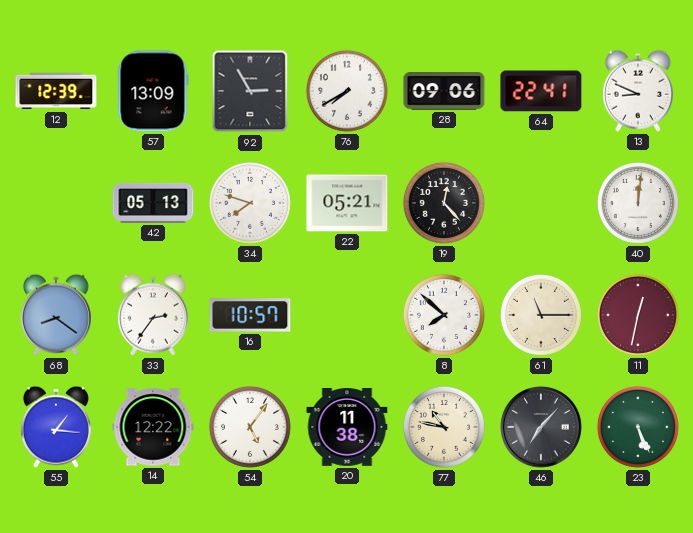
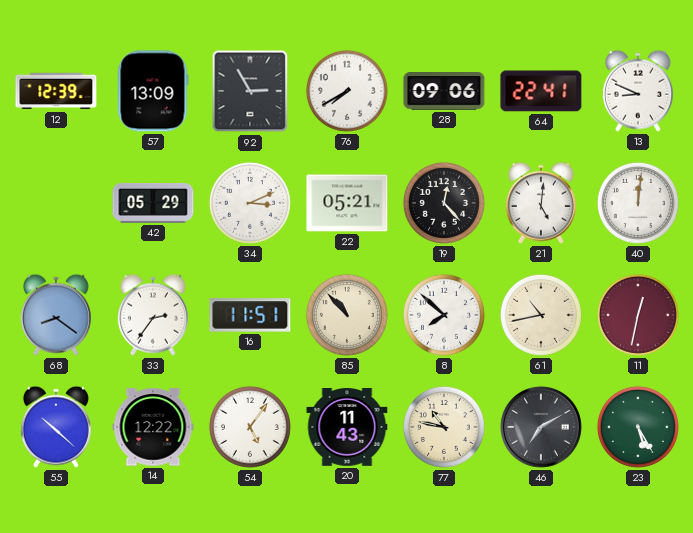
42: 05:13 -> 05:29 (153, 203)
34: 7:48 -> 3:11 (250, 203)
21: none -> 5:01 (541, 203)
16: 10:57 -> 11:51 (250, 315)
85: none -> 10:53 (347, 315)
61: 11:15 -> 10:43 (541, 315)
55: 1:16 -> 10:22 (56, 427)
20: 11:38 -> 11:43 (347, 428)
46: 7:07 -> 7:10 (541, 427)
23: 5:26 -> 5:25 (638, 427)
